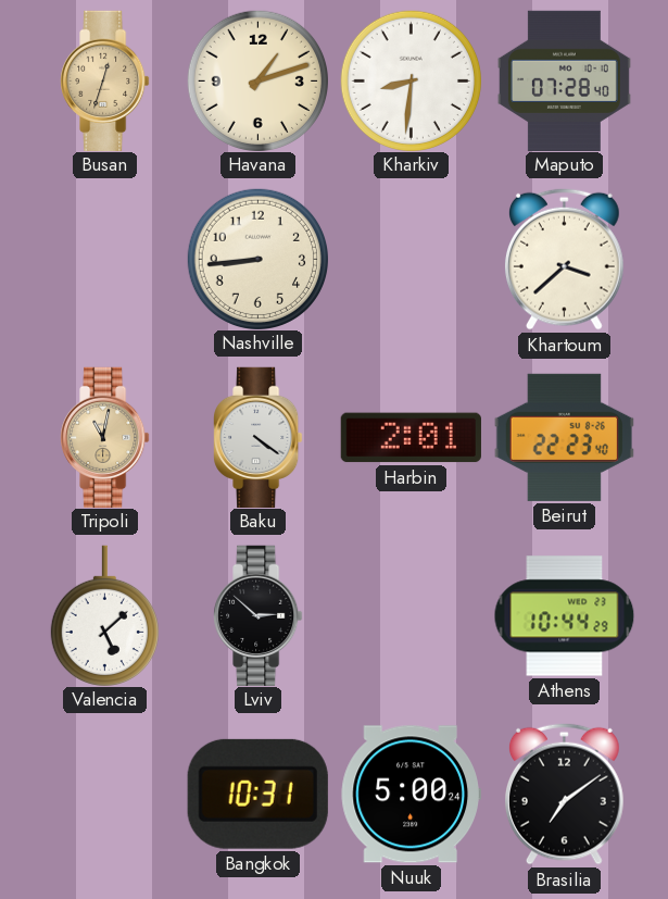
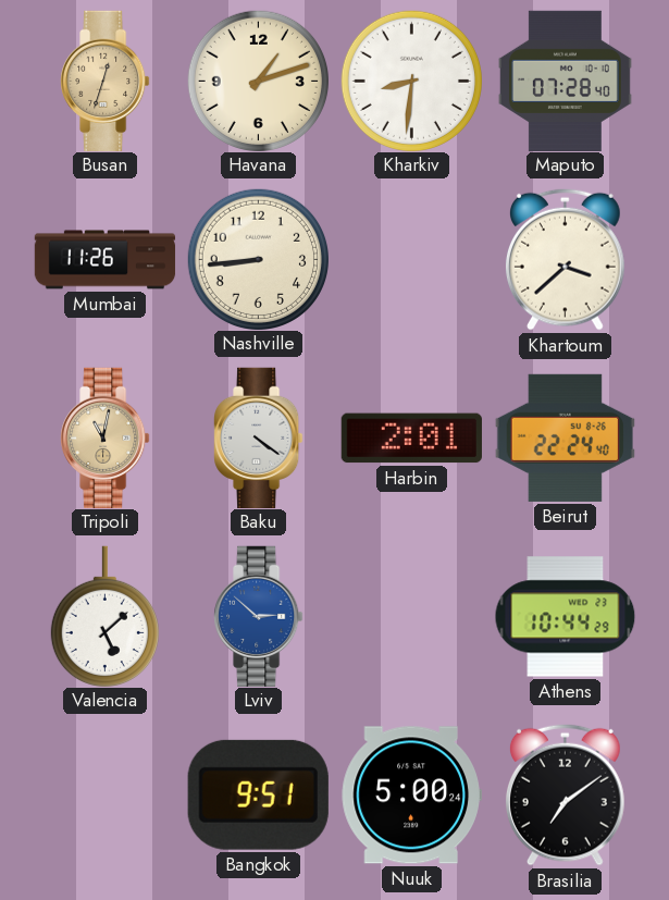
Mumbai: none -> 11:26 (106, 260)
Beirut: 22:23 -> 22:24 (565, 437)
Lviv dial: black -> blue (259, 616)
Bangkok: 10:31 -> 9:51 (258, 794)
